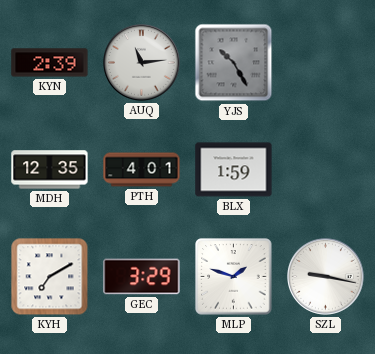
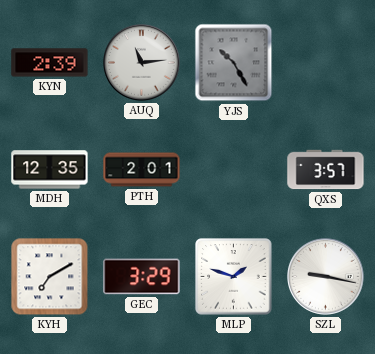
PTH: 4:01 -> 2:01 (142, 170)
BLX: 1:59 -> none (234, 170)
QXS: none -> 3:57 (326, 170)
